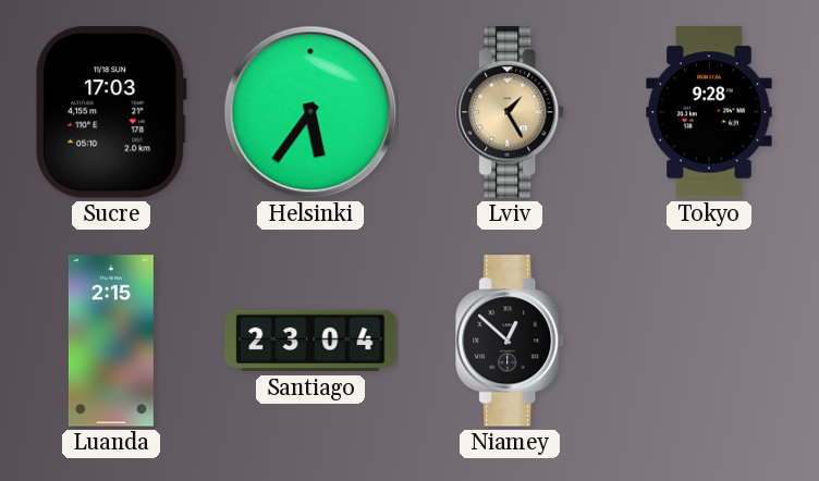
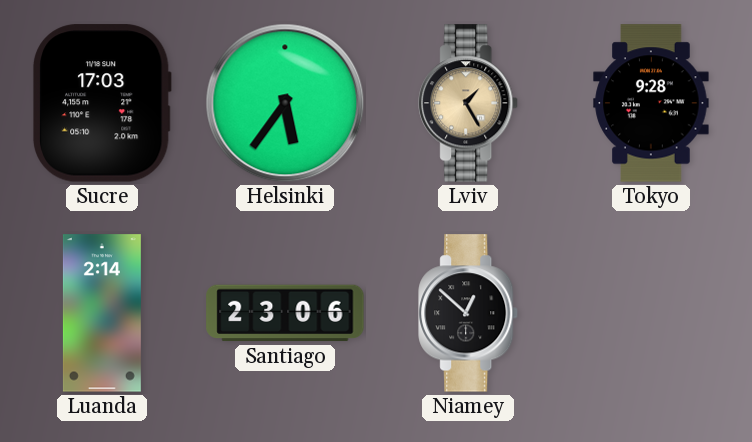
Luanda: 2:15 -> 2:14 (102, 313)
Santiago: 23:04 -> 23:06 (285, 313)
